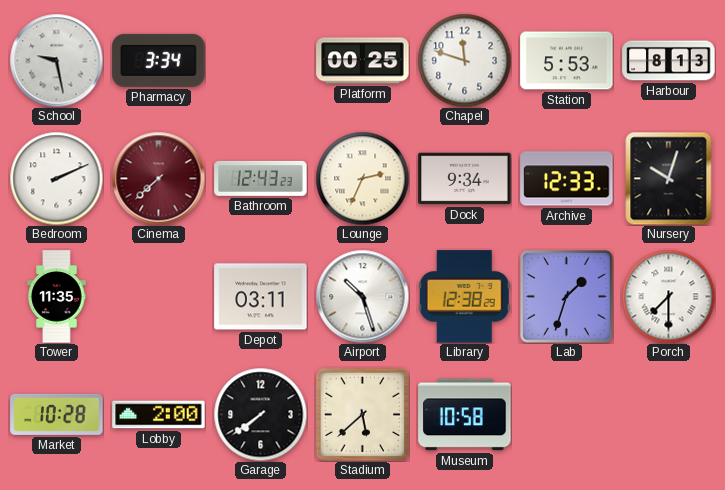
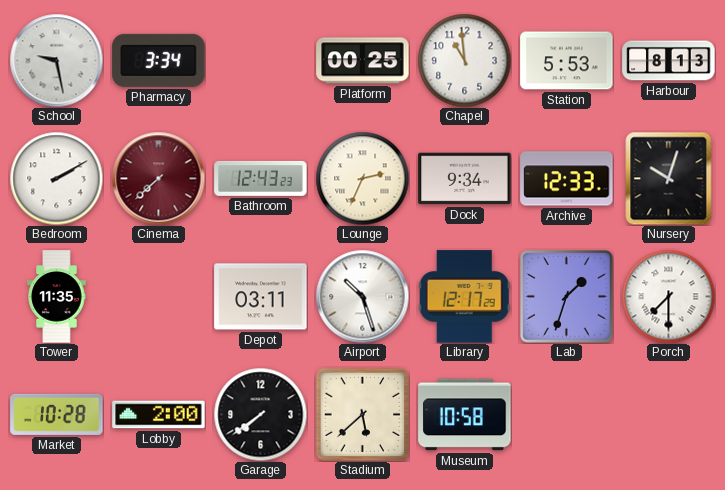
Chapel: 11:48 -> 10:59 (464, 60)
Bedroom: 2:11 -> 2:10 (56, 178)
Library: 12:38 -> 12:17 (464, 297)
